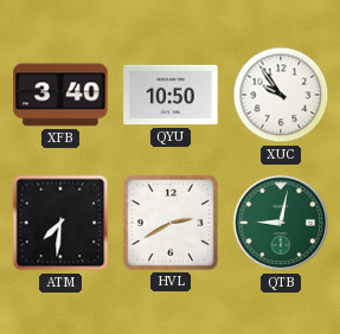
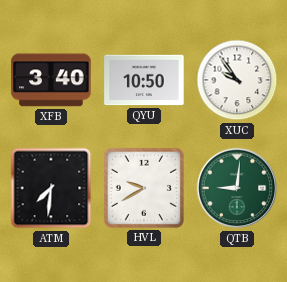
HVL: 2:40 -> 9:40 (144, 188)
QTB: 9:02 -> 9:01 (237, 188)
